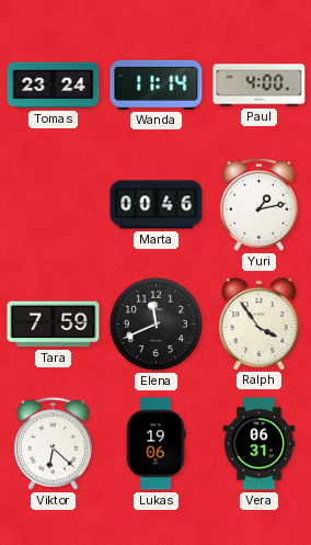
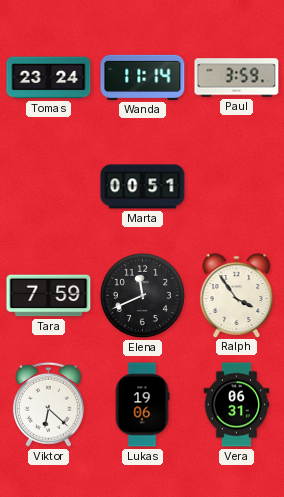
Paul: 4:00 -> 3:59 (237, 78)
Marta: 00:46 -> 00:51 (143, 187)
Yuri: 1:13 -> none (258, 204)
